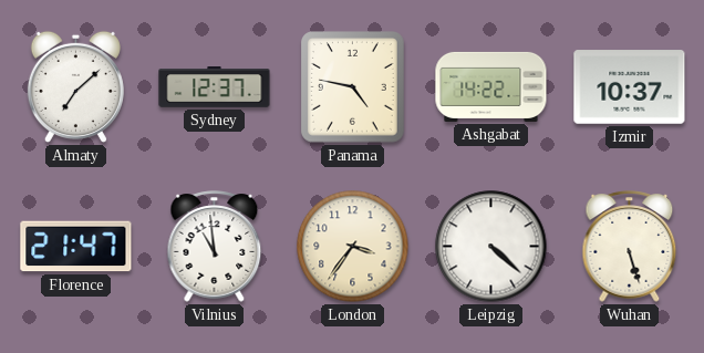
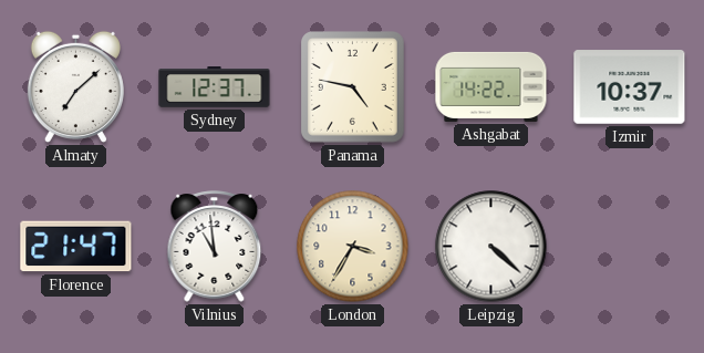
London: 3:36 -> 3:35 (353, 247)
Wuhan: 5:27 -> none (630, 247)
